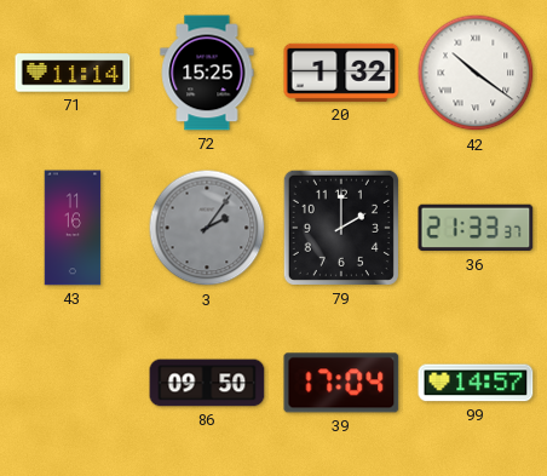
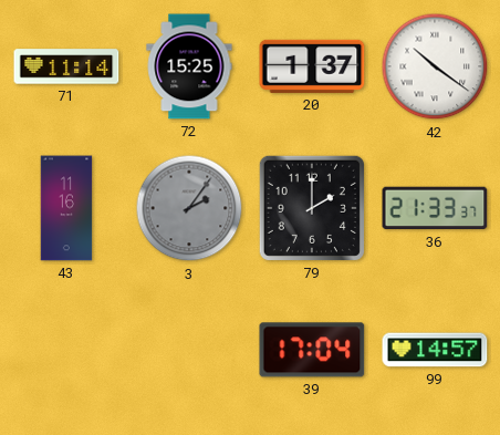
20: 1:32 -> 1:37 (312, 66)
86: 09:50 -> none (207, 383)
